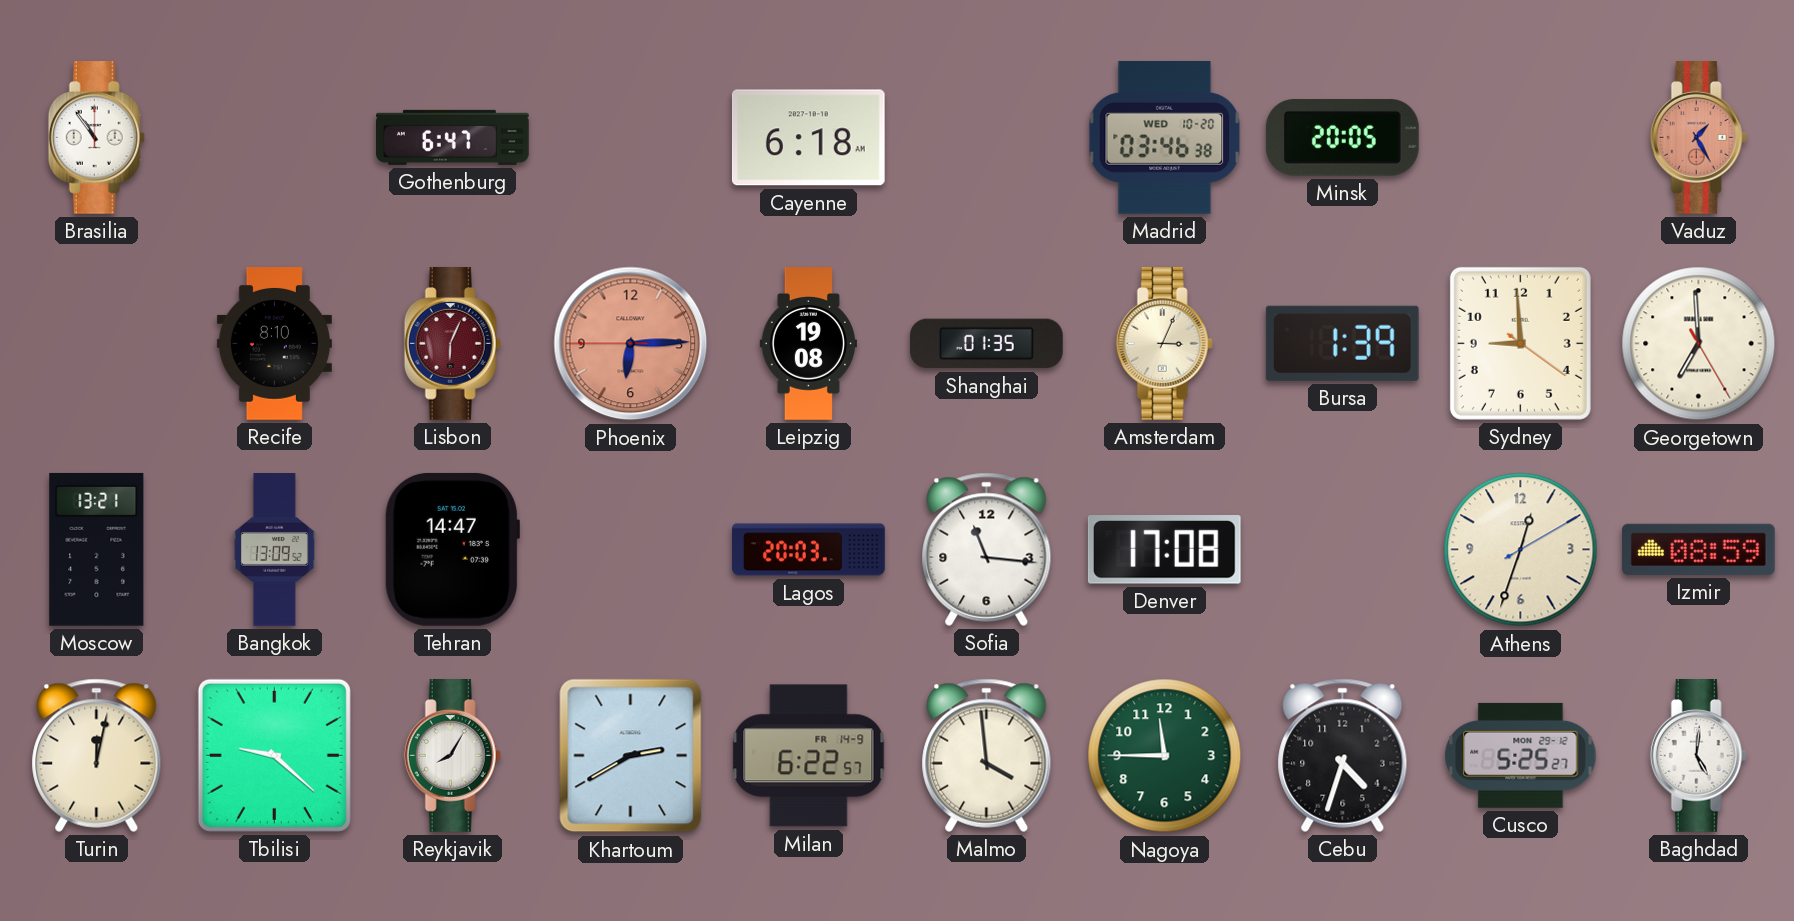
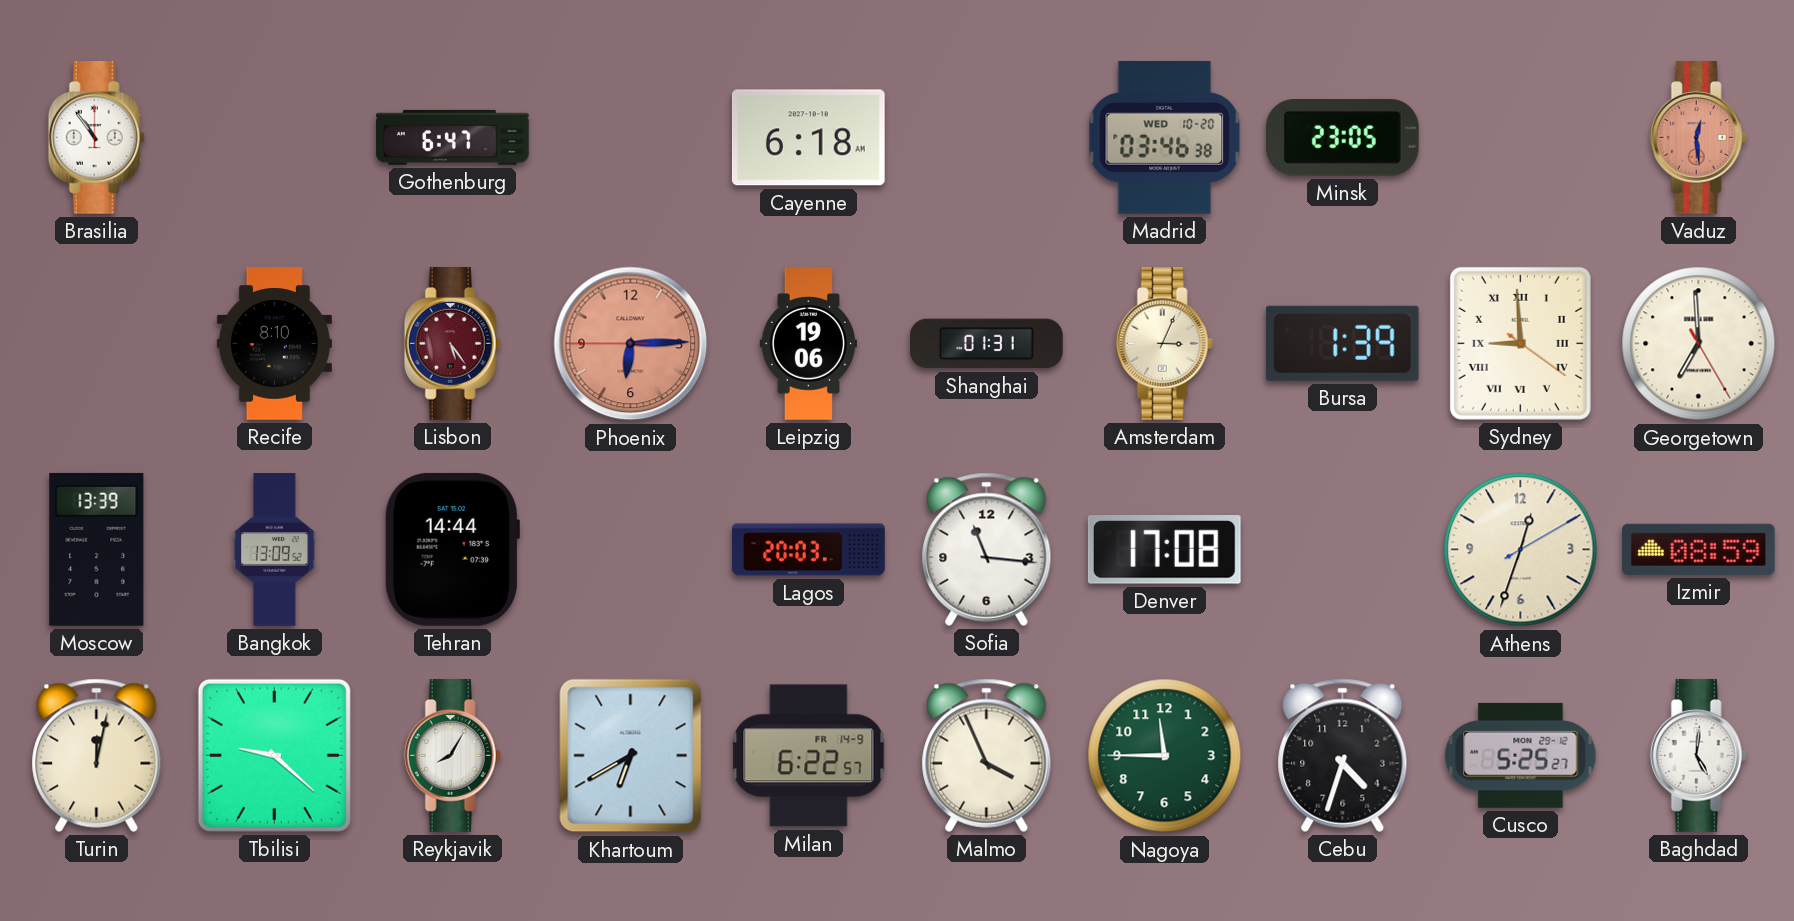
Minsk: 20:05 -> 23:05 (1342, 138)
Vaduz: 1:25 -> 12:29 (1698, 138)
Lisbon: 6:04 -> 5:24 (452, 344)
Leipzig: 19:08 -> 19:06 (808, 344)
Shanghai: 01:35 -> 01:31 (987, 344)
Sydney numerals: Arabic -> Roman (1520, 343)
Moscow: 13:21 -> 13:39 (97, 549)
Tehran: 14:47 -> 14:44 (452, 549)
Khartoum: 2:40 -> 6:40 (631, 756)
Malmo: 3:59 -> 3:56 (987, 755)
